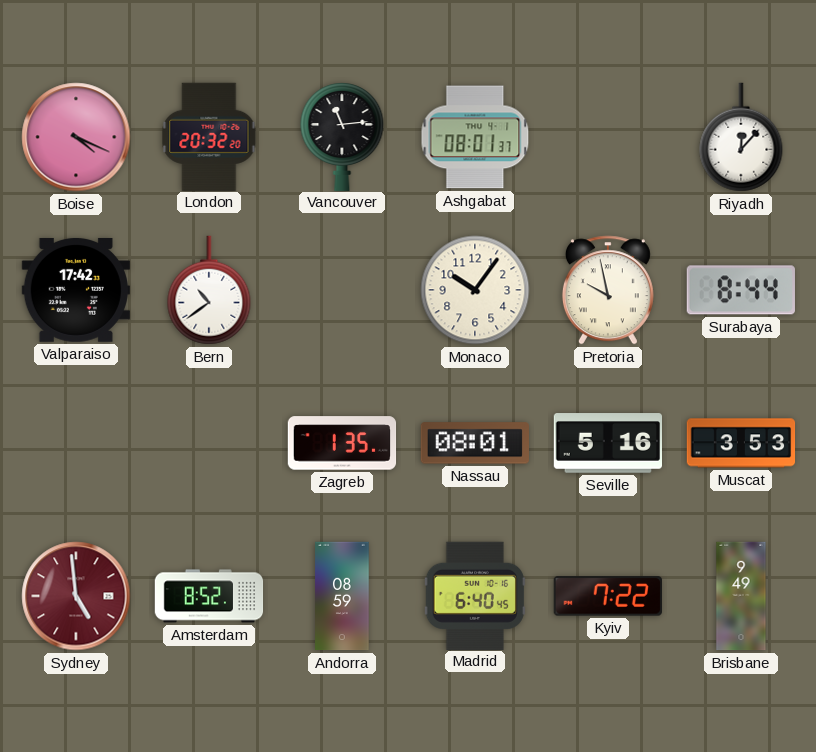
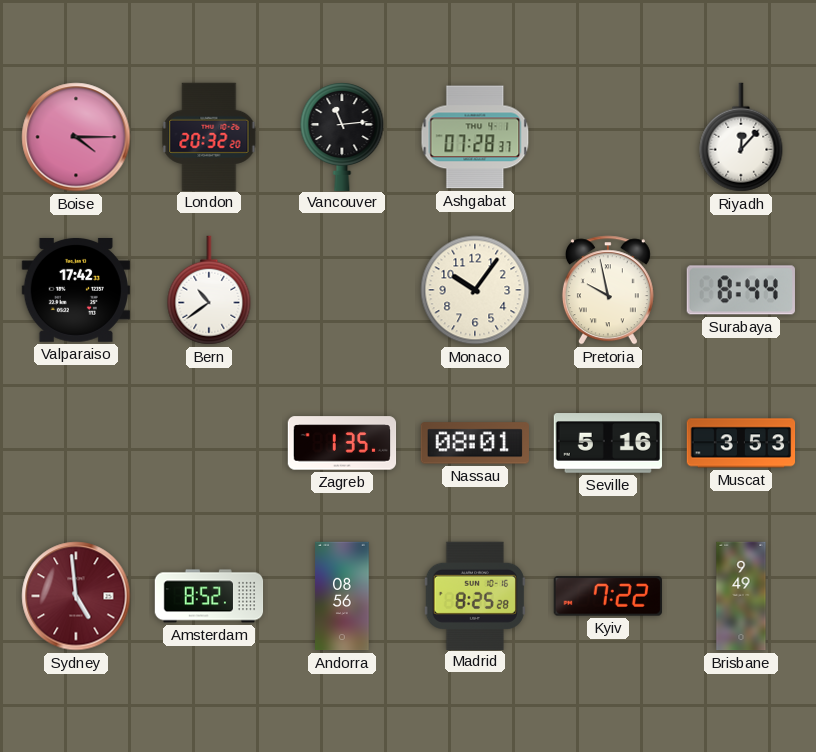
Boise: 4:19 -> 4:15 (76, 137)
Ashgabat: 08:01 -> 07:28 (475, 137)
Andorra: 08:59 -> 08:56 (342, 596)
Madrid: 6:40 -> 8:25 (475, 595)
